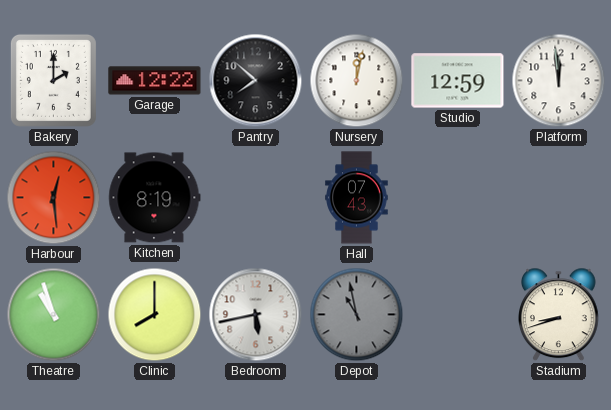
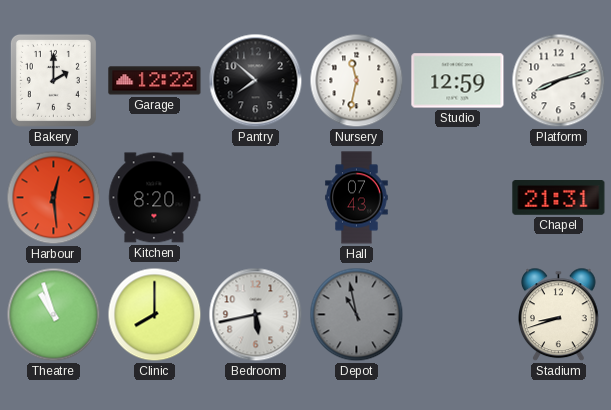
Nursery: 12:02 -> 11:32 (357, 81)
Platform: 11:59 -> 8:12 (559, 81)
Kitchen: 8:19 -> 8:20 (155, 198)
Chapel: none -> 21:31 (559, 198)
